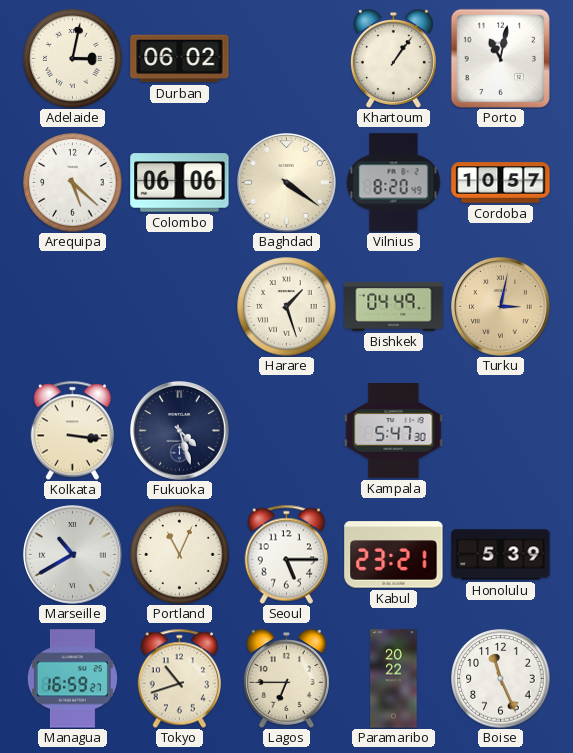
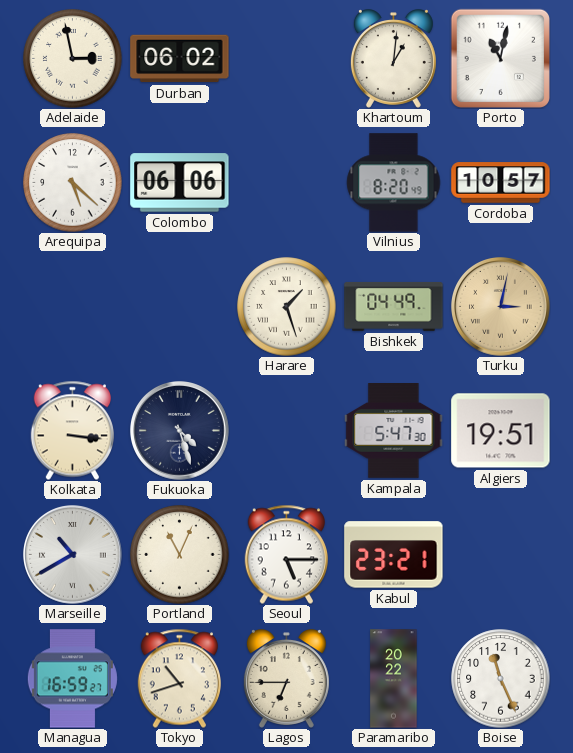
Adelaide: 3:02 -> 2:58 (73, 59)
Khartoum: 1:06 -> 1:01 (393, 59)
Baghdad: 4:21 -> none (287, 183)
Algiers: none -> 19:51 (501, 431)
Honolulu: 5:39 -> none (501, 555)
